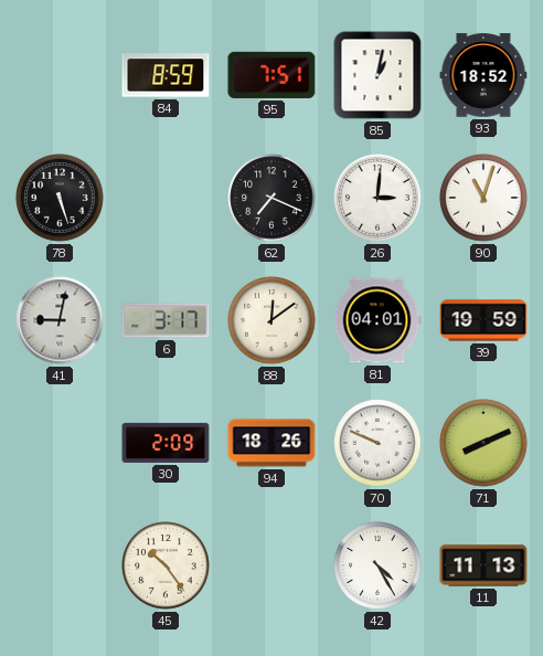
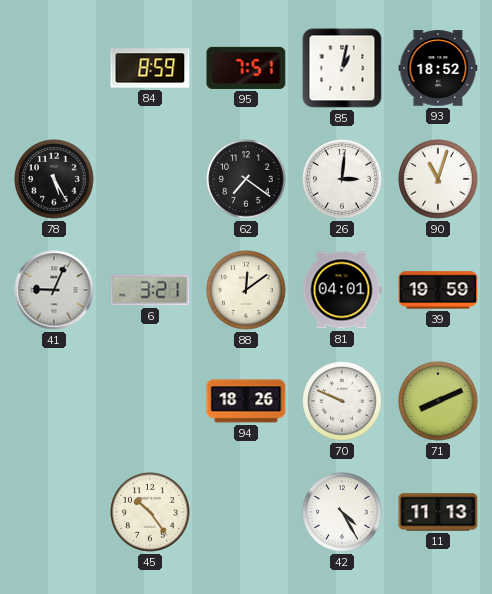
78: 5:27 -> 5:25 (54, 179)
62: 7:19 -> 7:21 (246, 179)
41: 9:02 -> 9:04 (54, 290)
6: 3:17 -> 3:21 (150, 290)
30: 2:09 -> none (166, 443)
